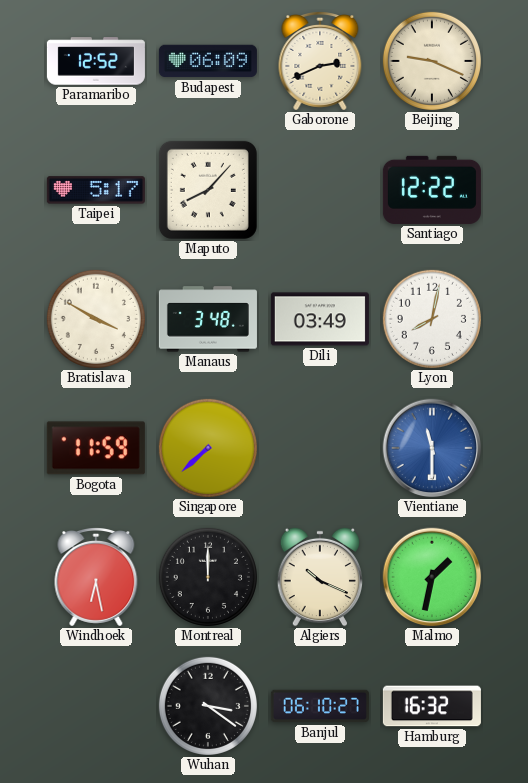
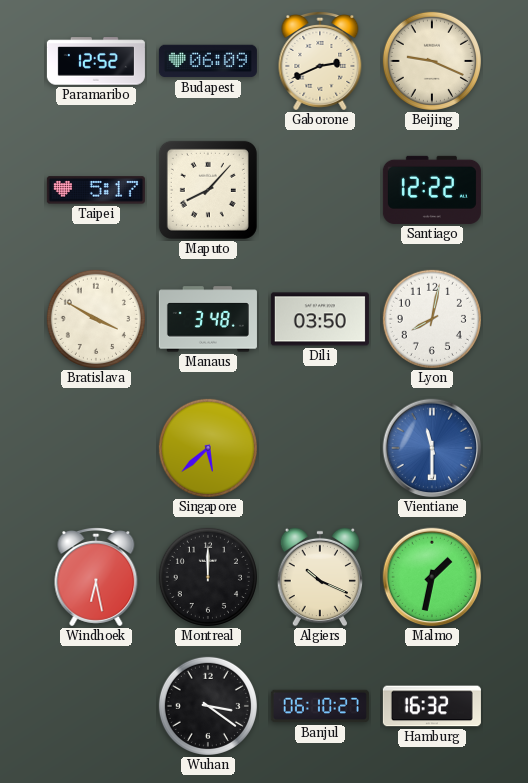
Dili: 03:49 -> 03:50 (320, 319)
Bogota: 11:59 -> none (96, 448)
Singapore: 7:38 -> 5:38 (208, 448)
